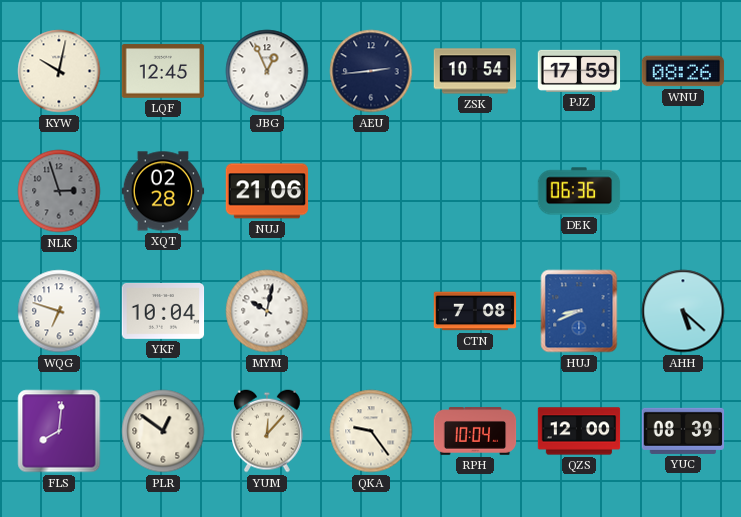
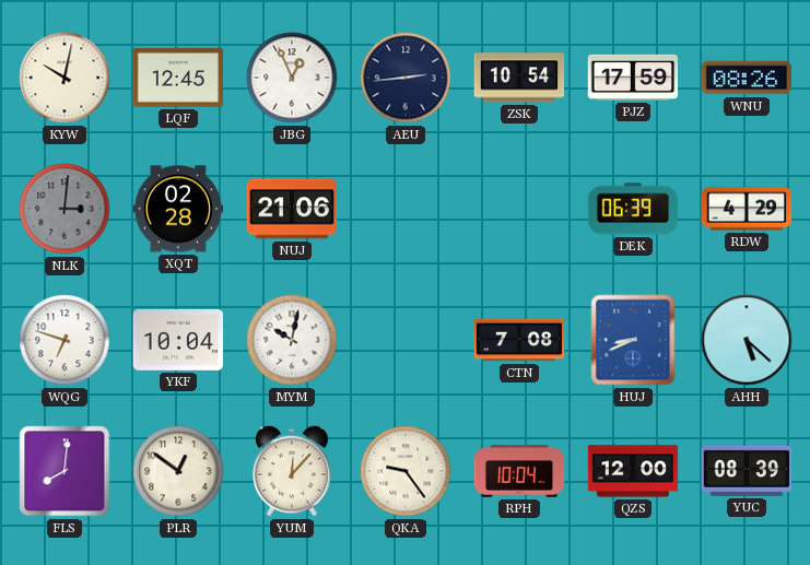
NLK: 2:57 -> 3:01 (64, 209)
DEK: 06:36 -> 06:39 (633, 209)
RDW: none -> 4:29 (747, 209)
